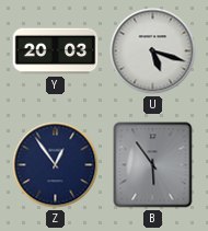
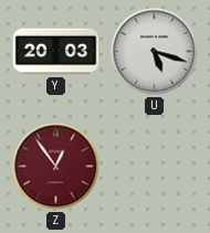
Z dial: navy -> burgundy (56, 167)
B: 5:54 -> none (153, 165)
